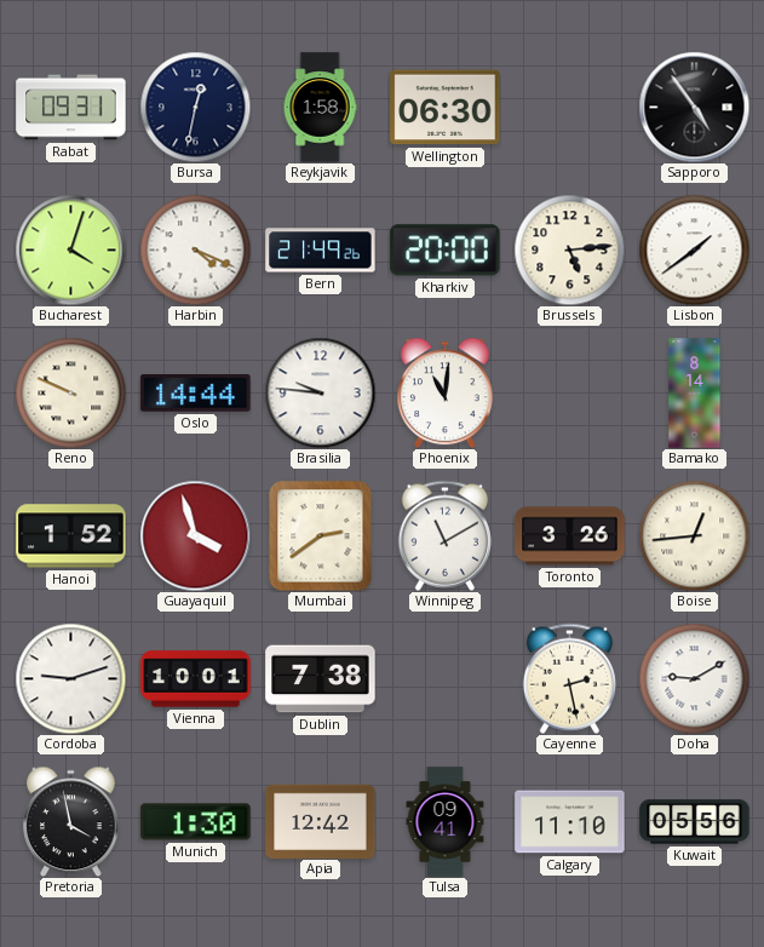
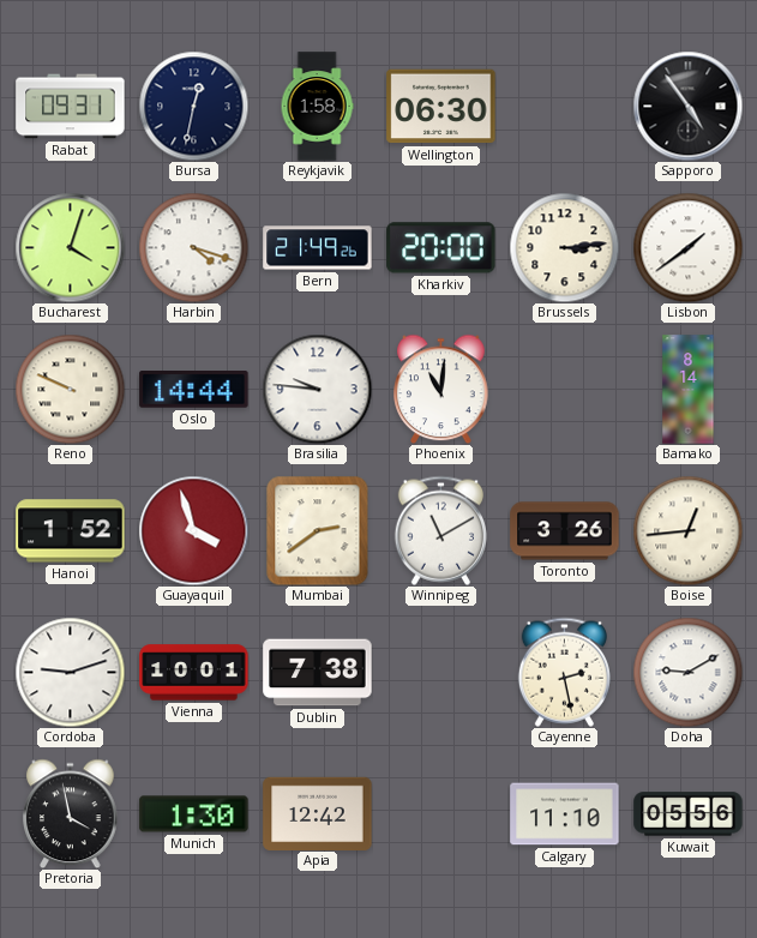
Harbin: 4:19 -> 4:18 (193, 247)
Brussels: 5:14 -> 3:14 (564, 247)
Tulsa: 09:41 -> none (446, 822)
